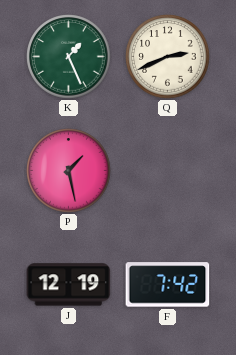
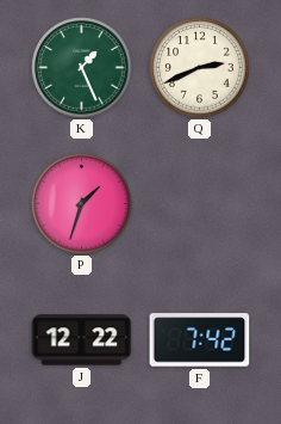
P: 1:28 -> 1:33 (82, 204)
J: 12:19 -> 12:22 (82, 340)
